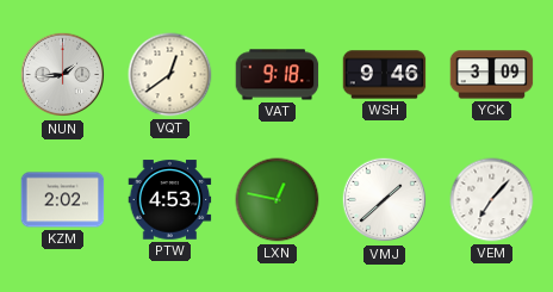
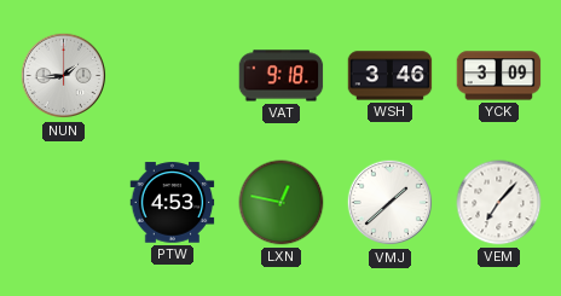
VQT: 12:39 -> none (170, 75)
WSH: 9:46 -> 3:46 (391, 76)
KZM: 2:02 -> none (63, 200)
